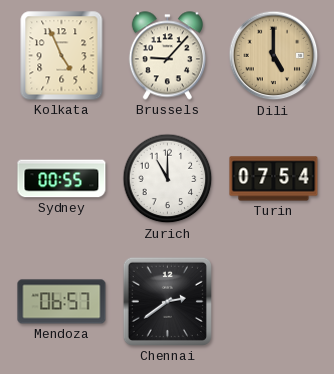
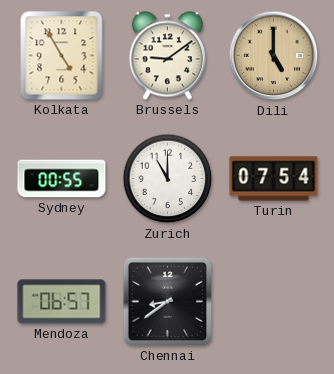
Kolkata: 4:56 -> 4:55 (62, 56)
Brussels: 9:07 -> 9:09 (167, 56)
Chennai: 2:39 -> 8:39 (167, 301)
